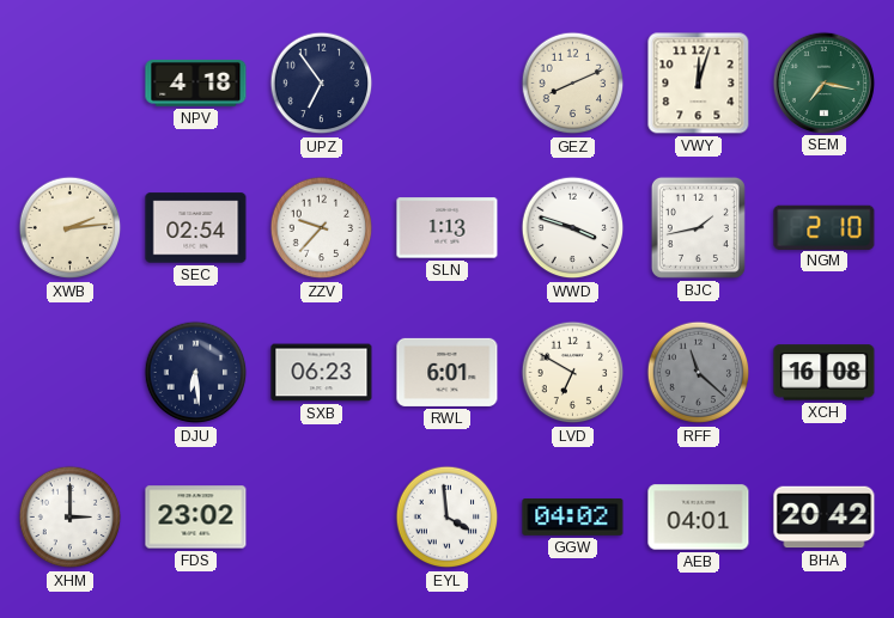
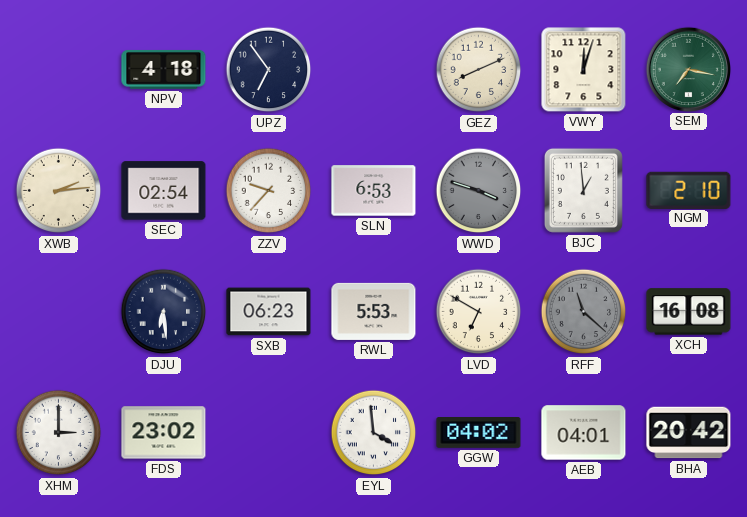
SLN: 1:13 -> 6:53 (374, 191)
WWD dial: white -> grey (479, 191)
BJC: 1:43 -> 12:59 (583, 190)
RWL: 6:01 -> 5:53 (374, 311)
